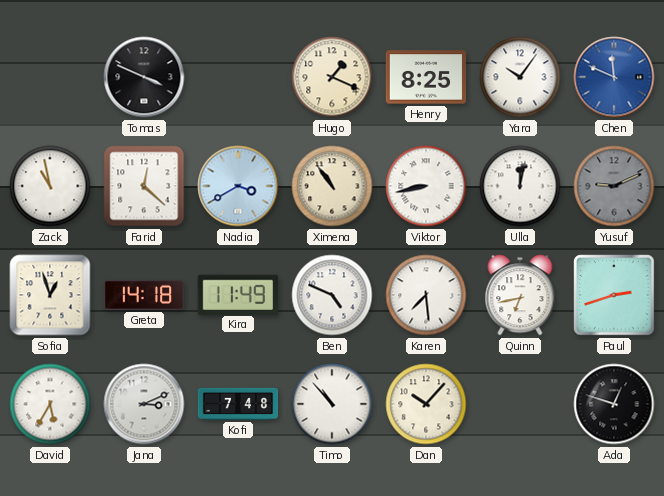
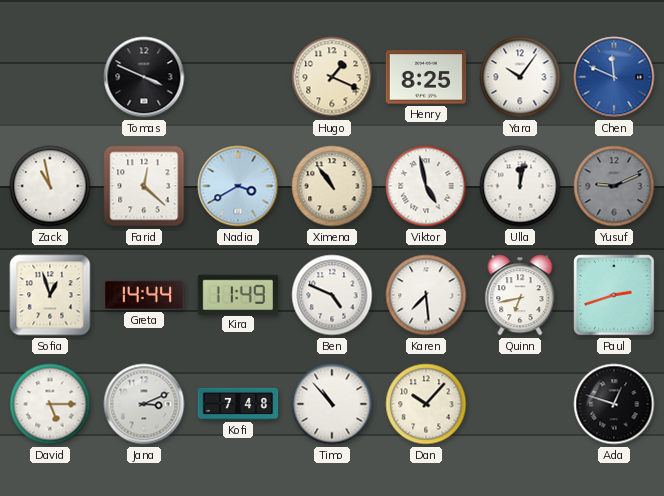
Viktor: 8:43 -> 4:58 (426, 186)
Greta: 14:18 -> 14:44 (144, 295)
David: 5:35 -> 5:15 (50, 404)
